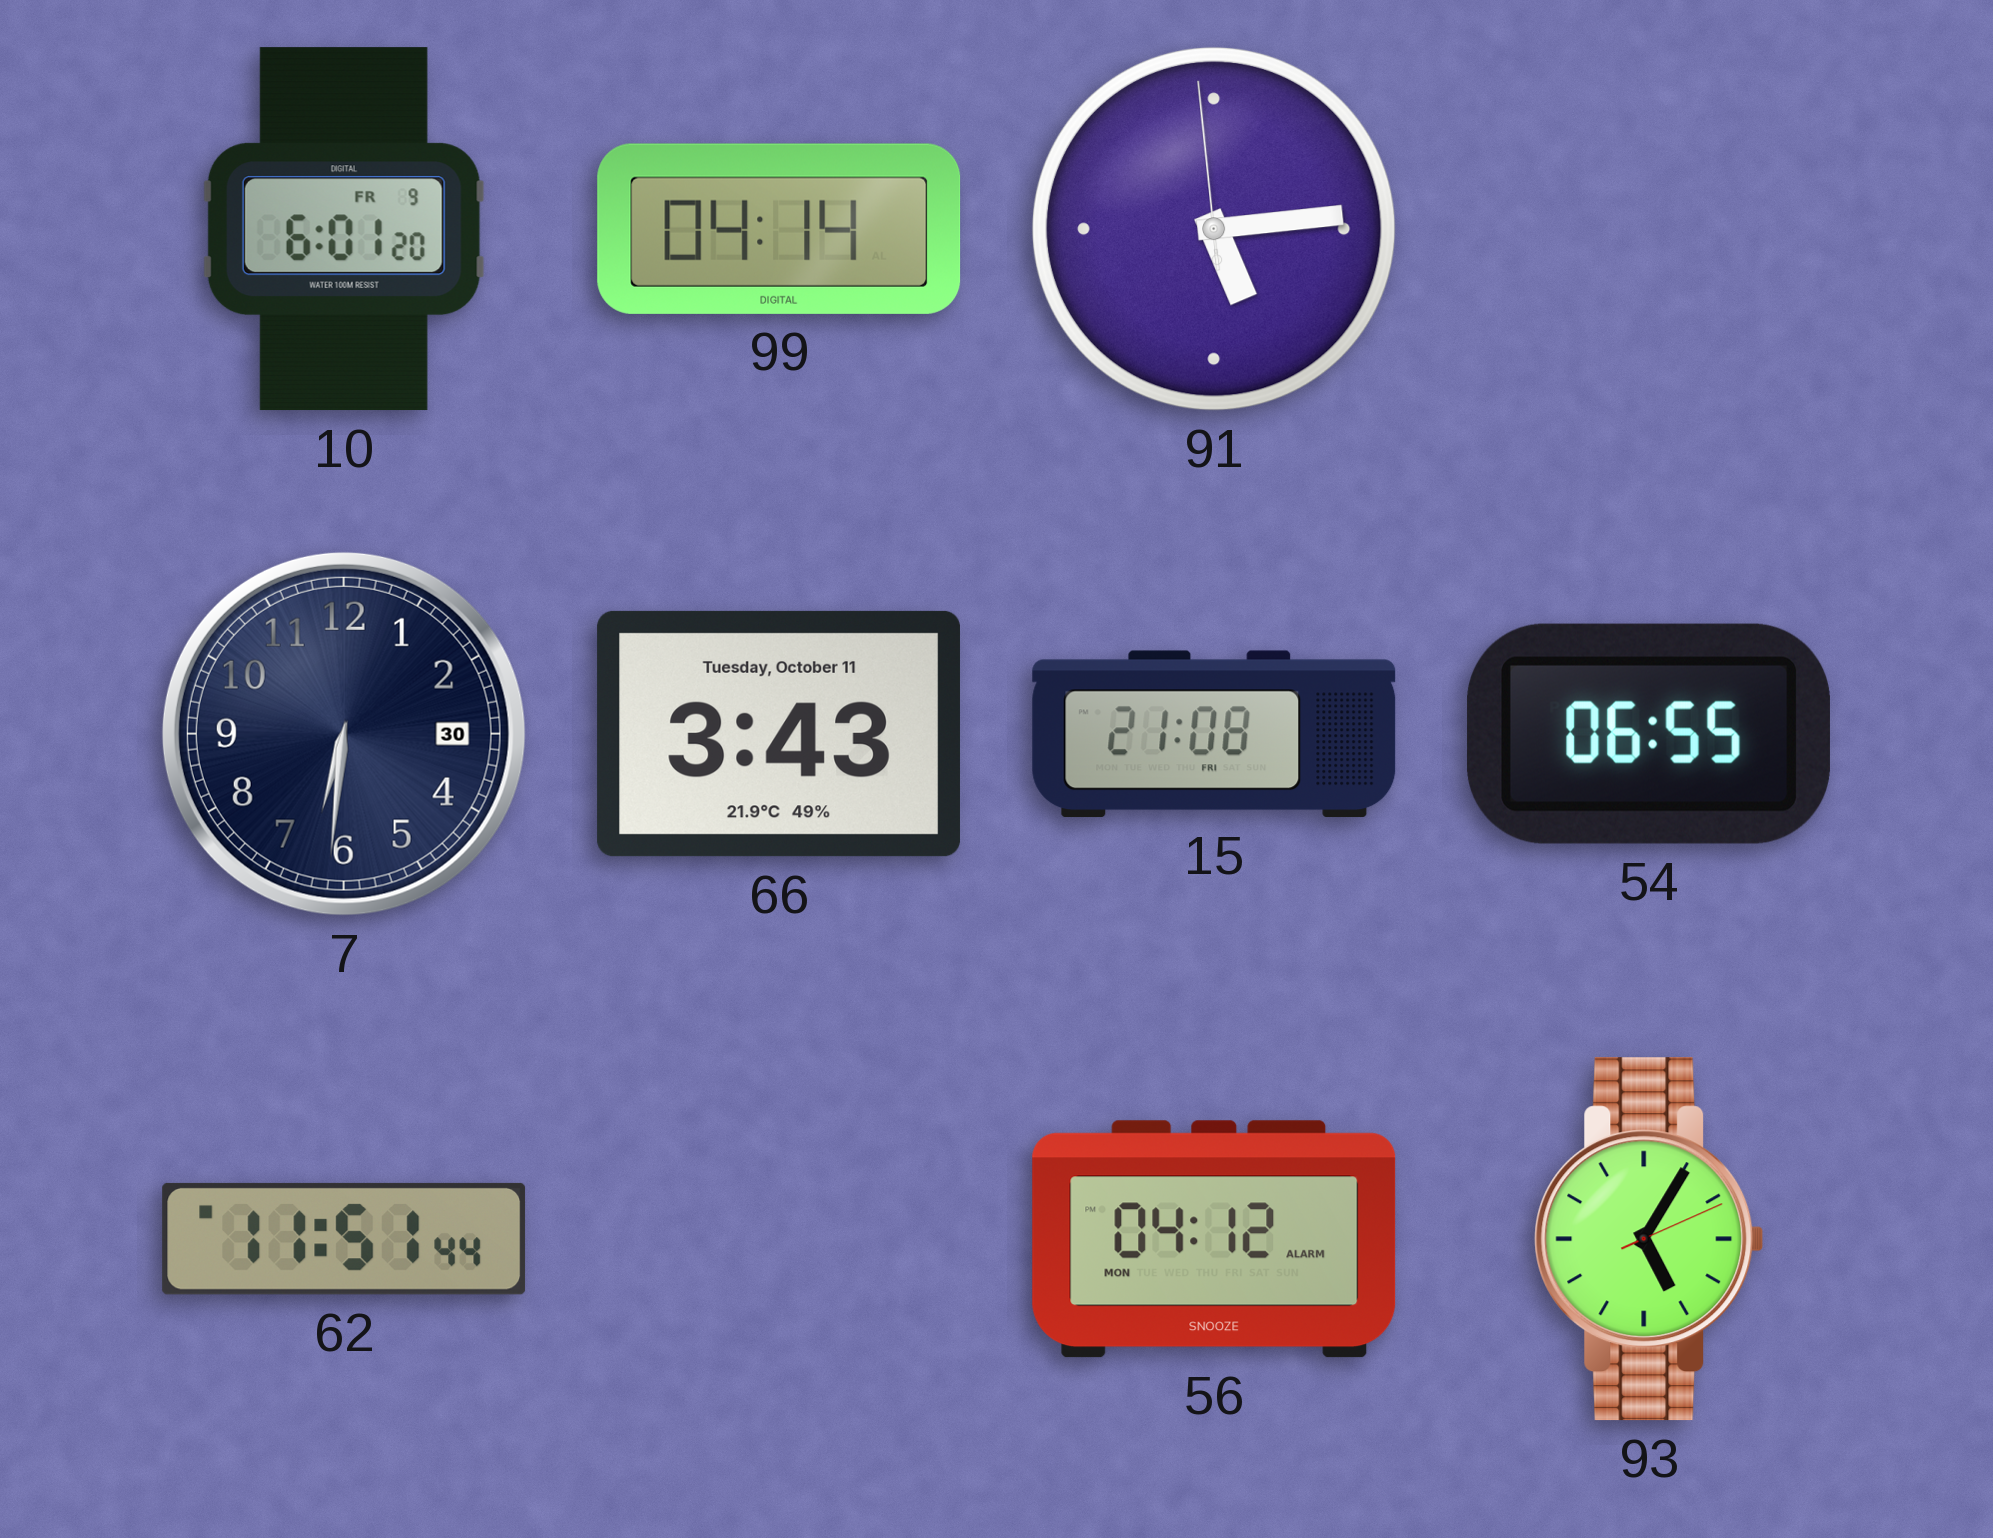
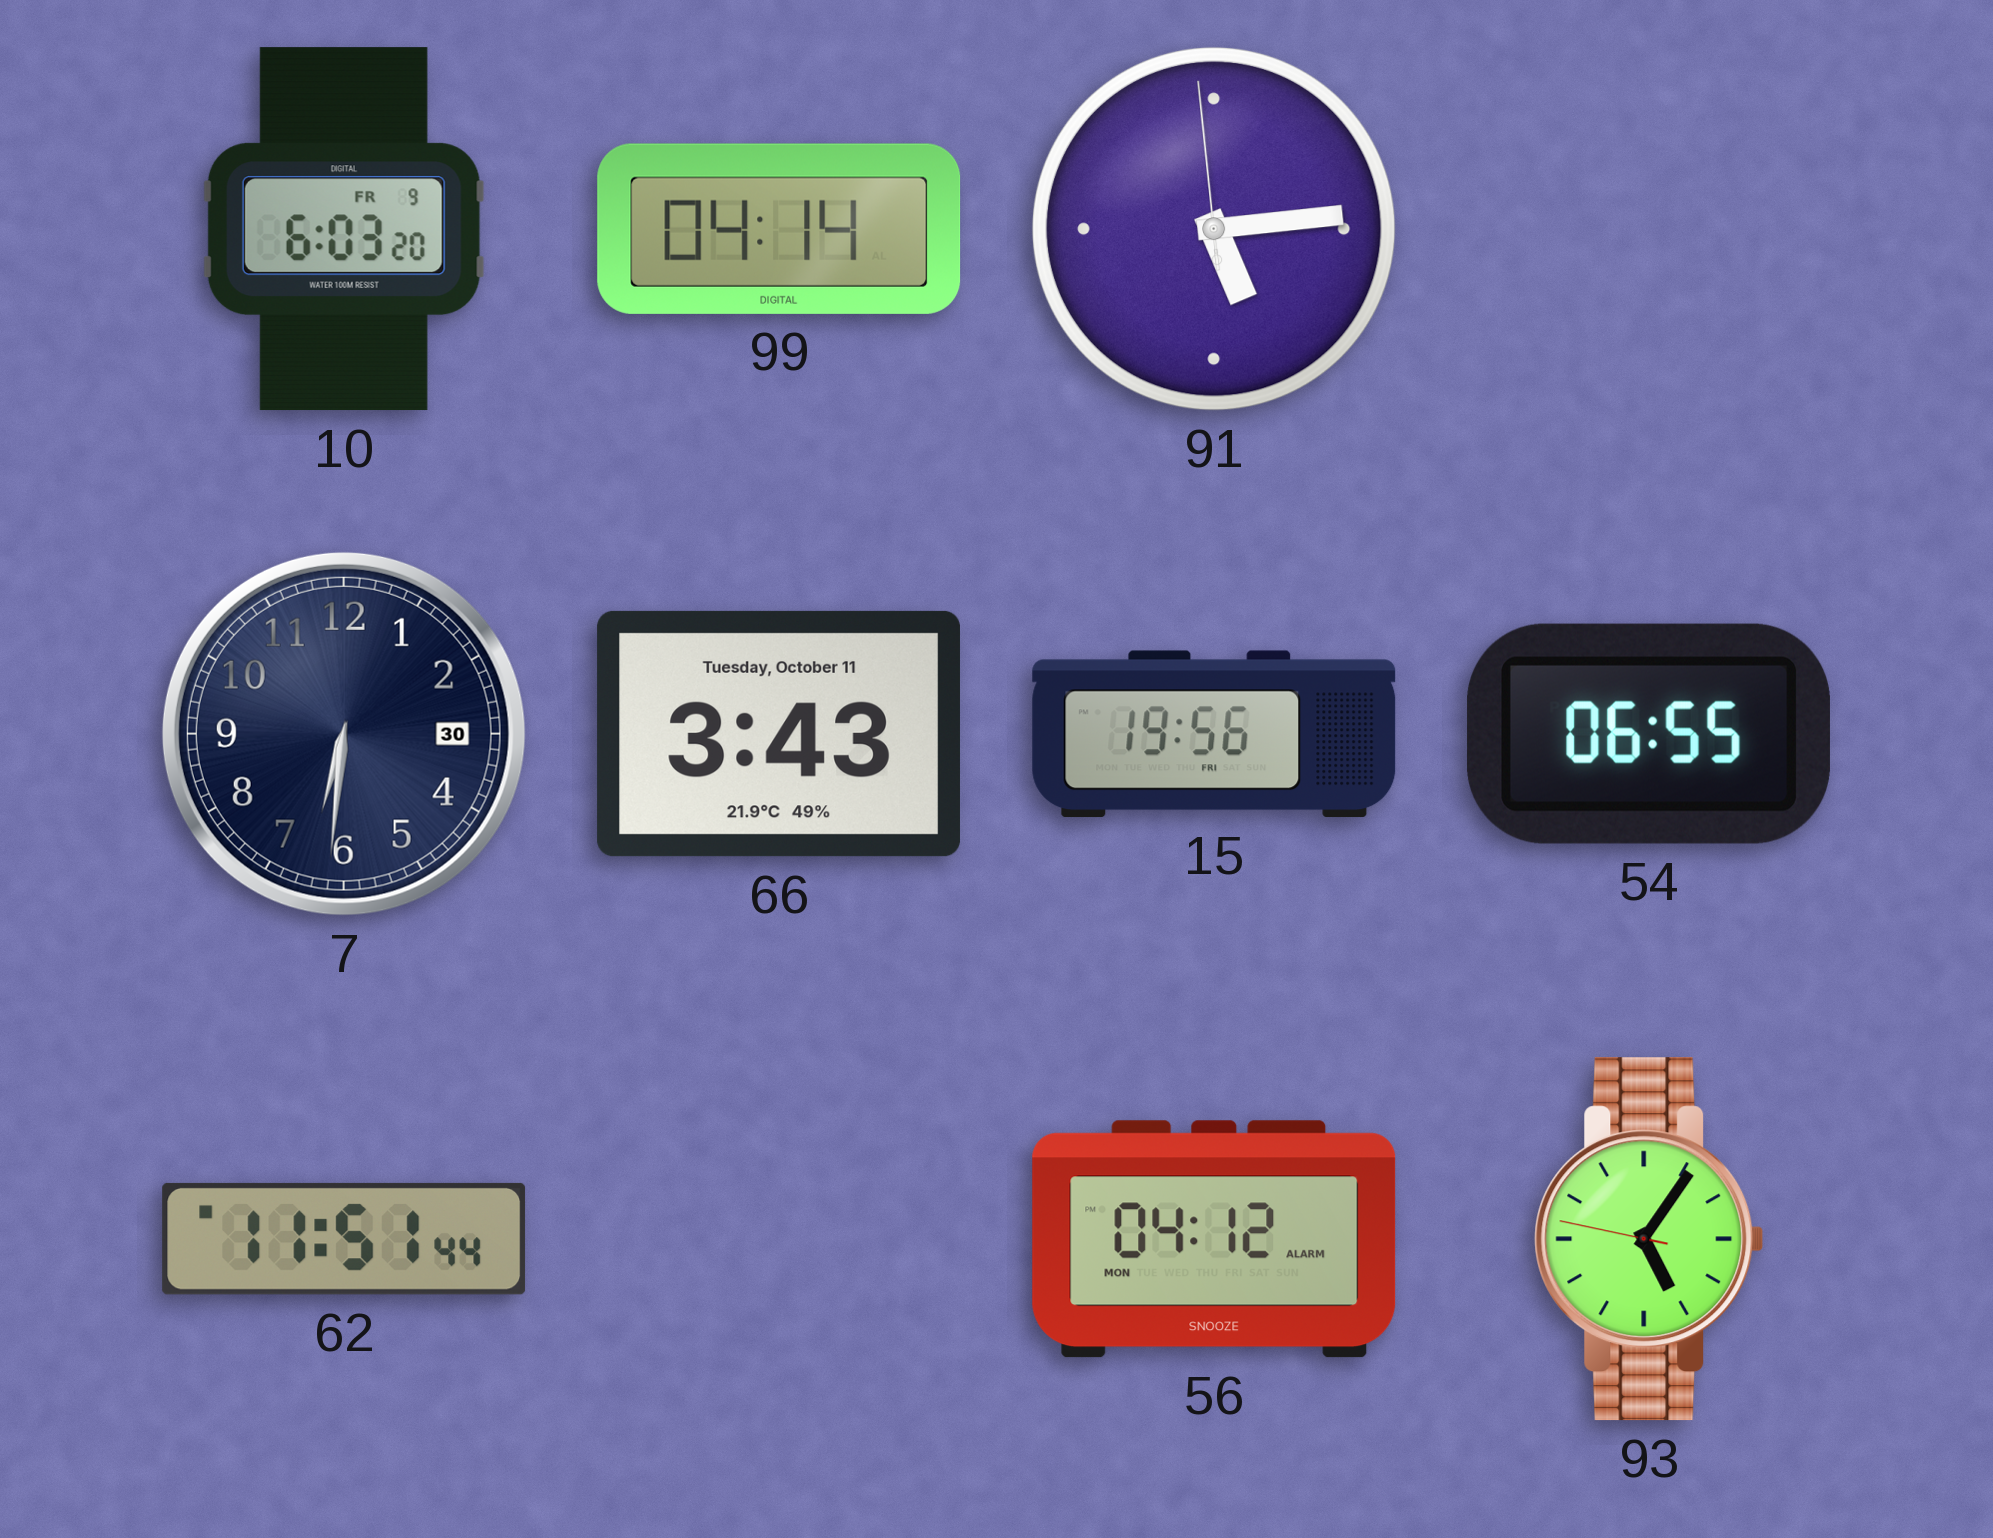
10: 6:01 -> 6:03 (344, 229)
15: 21:08 -> 19:56 (1214, 734)
93: 5:05:11 -> 5:05:47 (1649, 1239)
